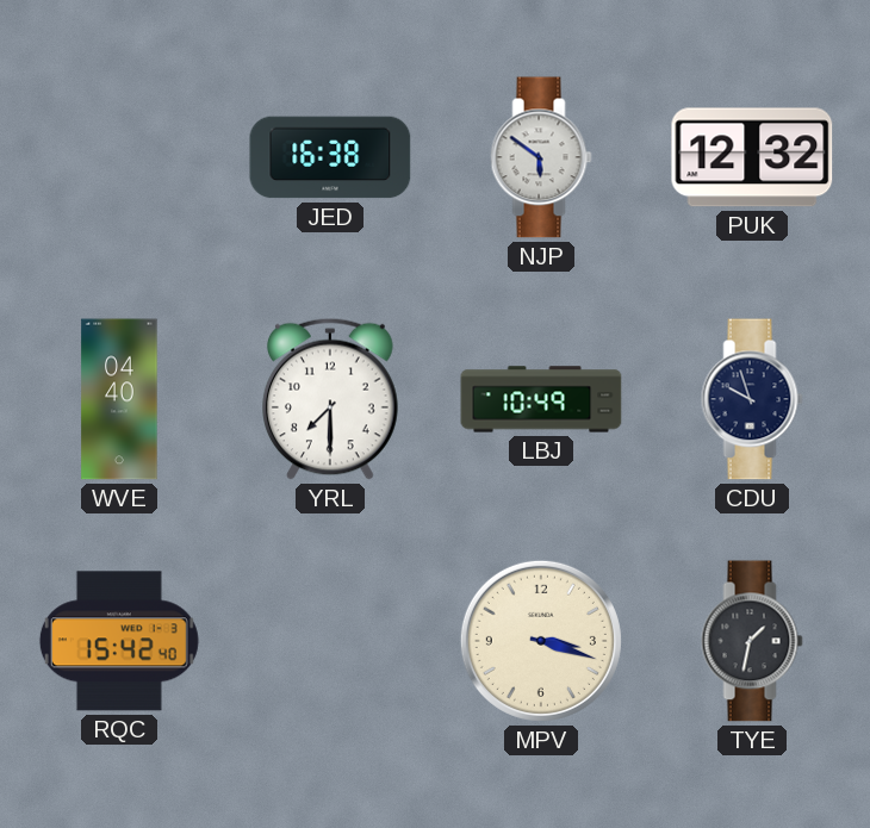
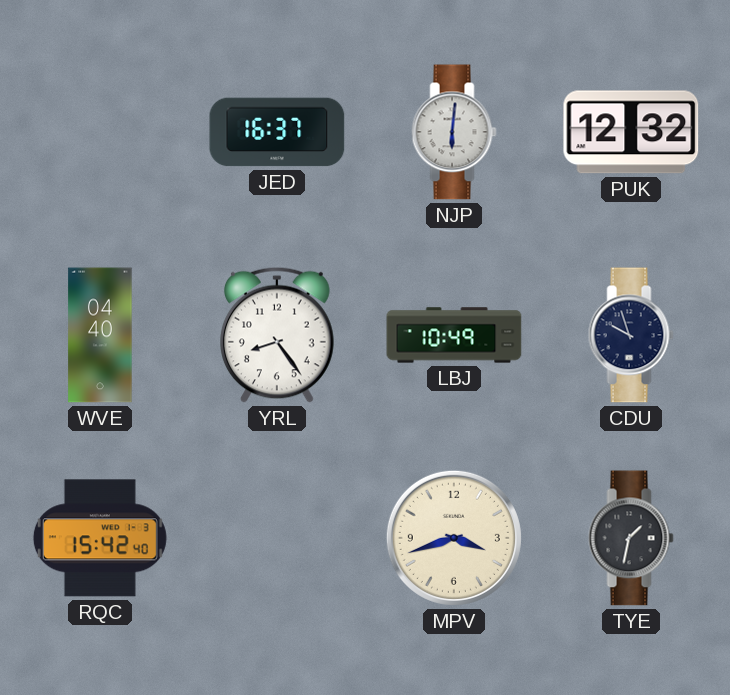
JED: 16:38 -> 16:37 (277, 132)
NJP: 5:51 -> 6:01 (454, 132)
YRL: 7:30 -> 8:24 (278, 335)
MPV: 3:18 -> 3:42 (454, 538)
